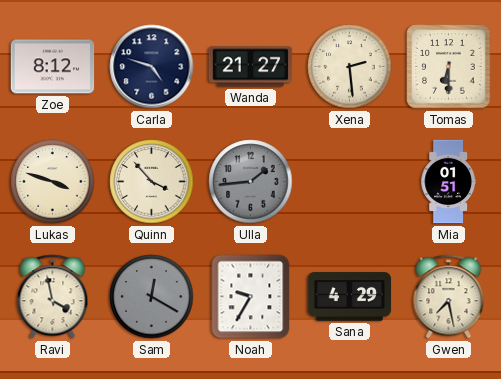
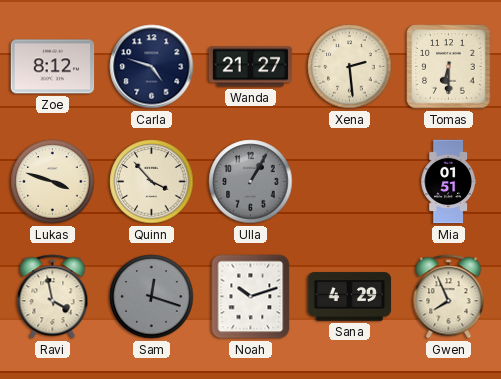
Ulla: 1:44 -> 1:05 (251, 182)
Sam: 12:20 -> 12:18 (152, 297)
Noah: 9:35 -> 10:12 (251, 297)
Gwen: 7:28 -> 7:56 (449, 297)
